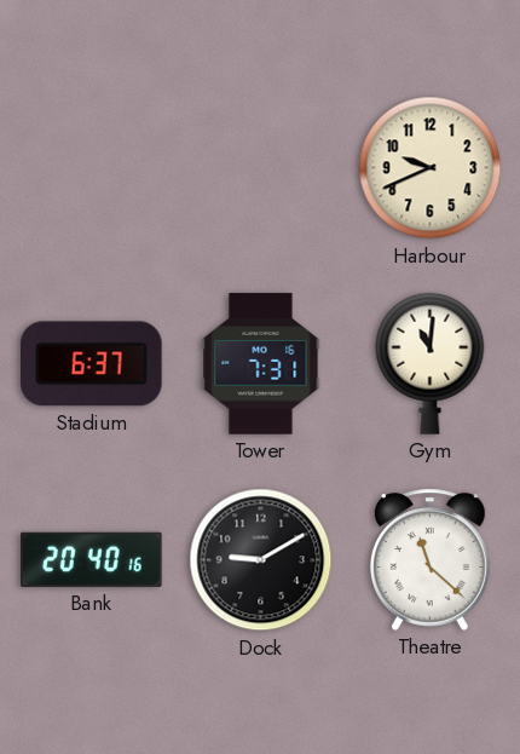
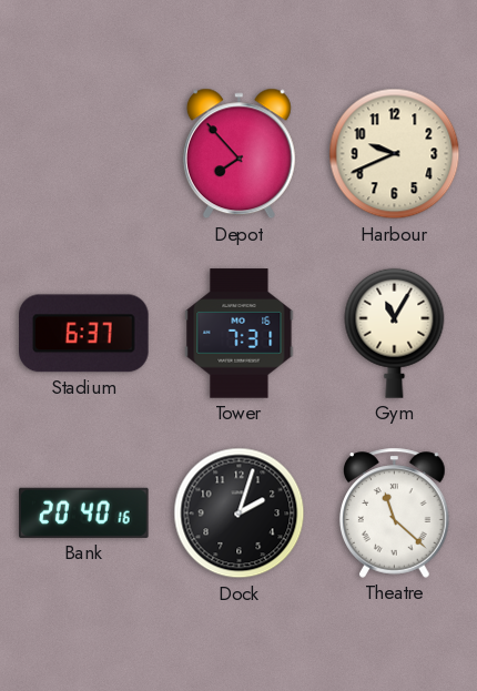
Depot: none -> 7:53 (238, 154)
Gym: 11:01 -> 11:05 (395, 333)
Dock: 9:10 -> 2:03 (240, 514)
